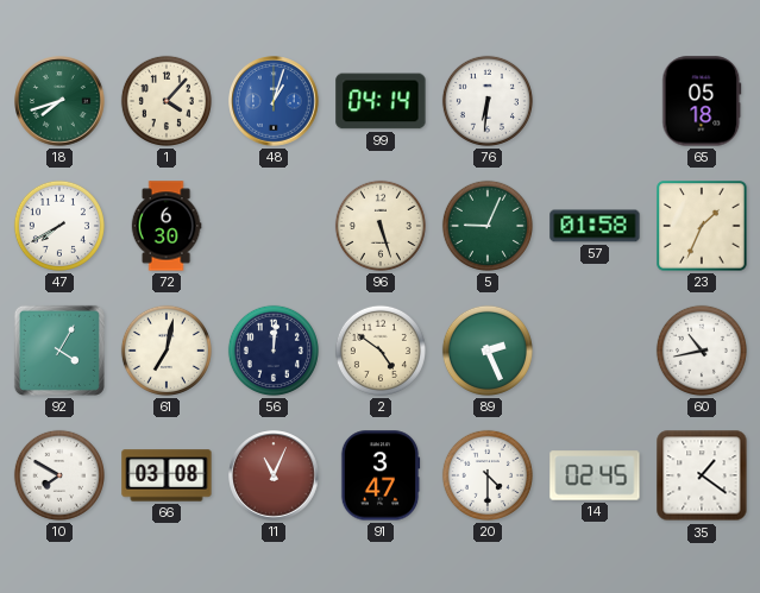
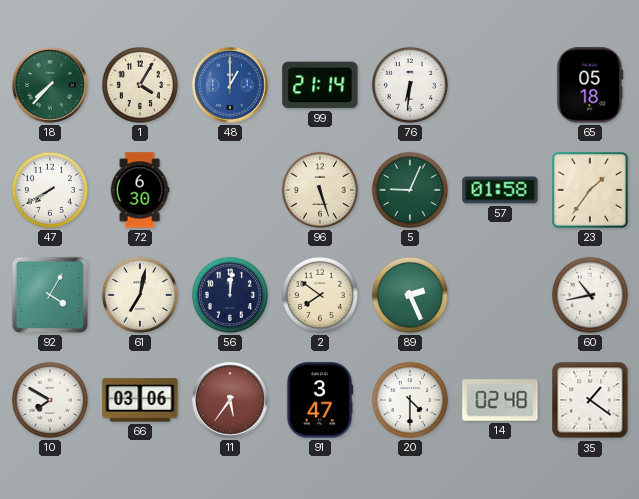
18: 7:42 -> 7:37 (50, 85)
1: 4:07 -> 4:05 (140, 85)
48: 1:03 -> 1:00 (230, 85)
99: 04:14 -> 21:14 (320, 85)
23: 1:34 -> 1:36 (590, 190)
2: 4:51 -> 7:51 (320, 295)
66: 03:08 -> 03:06 (140, 400)
11: 11:04 -> 5:36 (230, 400)
14: 02:45 -> 02:48 (500, 400)
